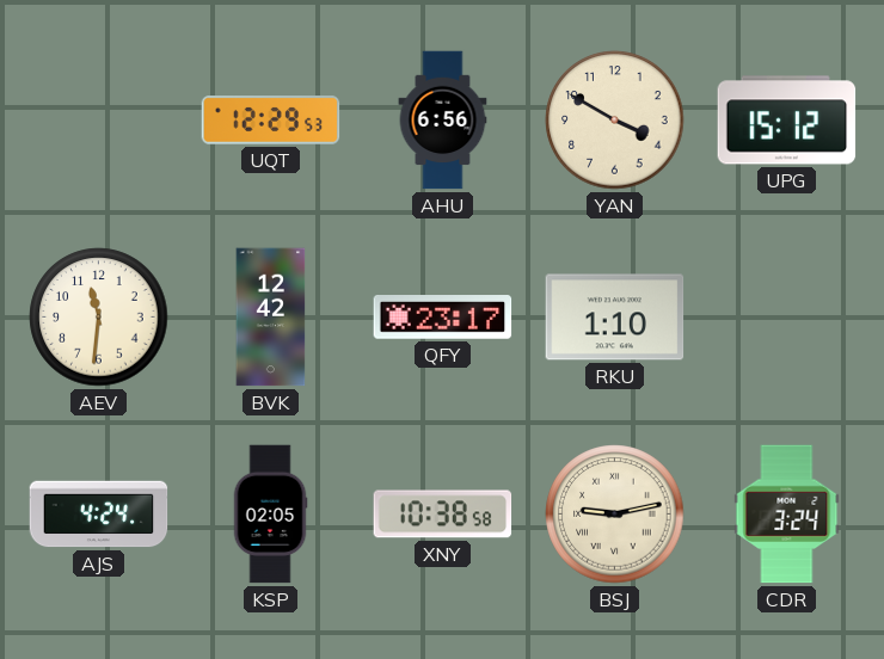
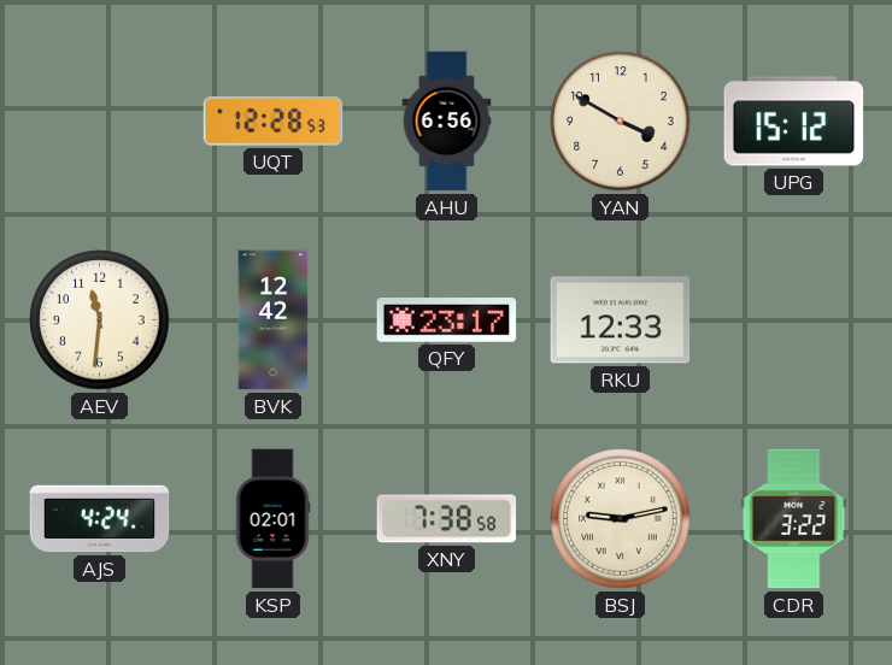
UQT: 12:29 -> 12:28 (274, 122)
RKU: 1:10 -> 12:33 (621, 320)
KSP: 02:05 -> 02:01 (272, 519)
XNY: 10:38 -> 7:38 (447, 519)
CDR: 3:24 -> 3:22 (794, 519)
